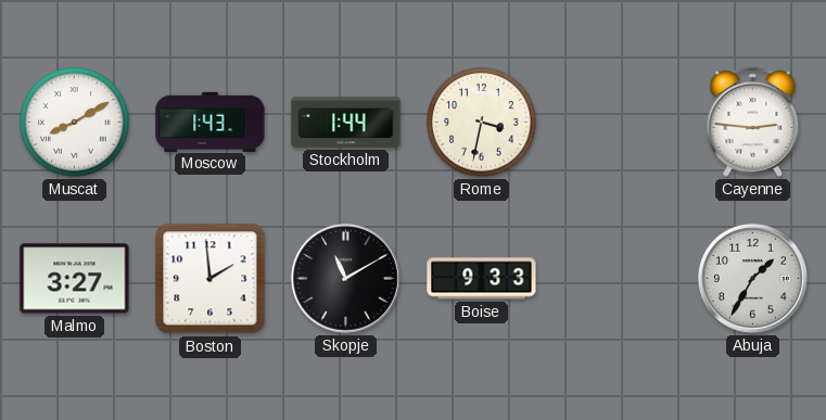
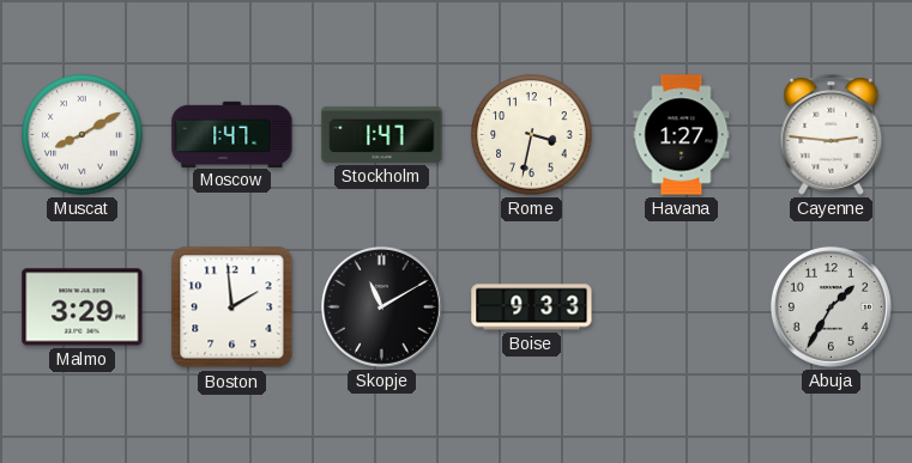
Moscow: 1:43 -> 1:47 (232, 134)
Stockholm: 1:44 -> 1:47 (382, 134)
Havana: none -> 1:27 (682, 135)
Malmo: 3:27 -> 3:29 (83, 307)
